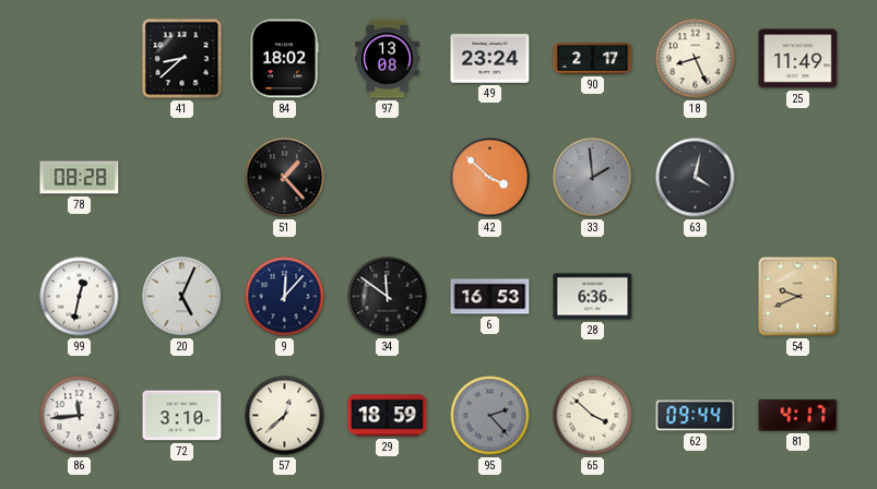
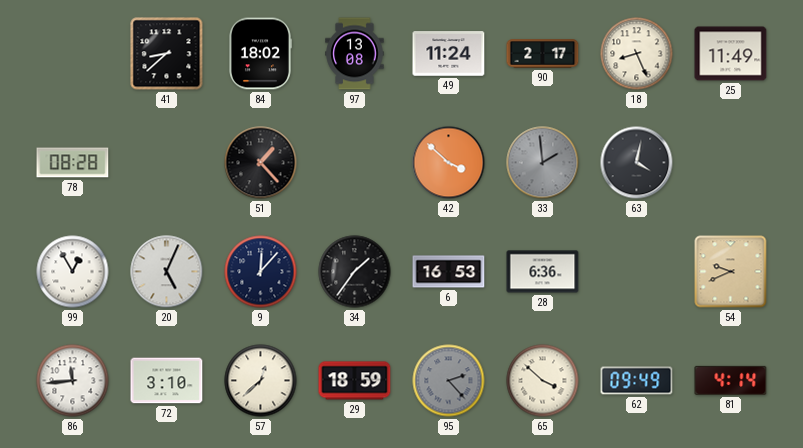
49: 23:24 -> 11:24 (449, 54)
99: 12:32 -> 12:55 (73, 272)
34: 11:51 -> 1:36 (355, 272)
62: 09:44 -> 09:49 (637, 381)
81: 4:17 -> 4:14 (731, 380)
